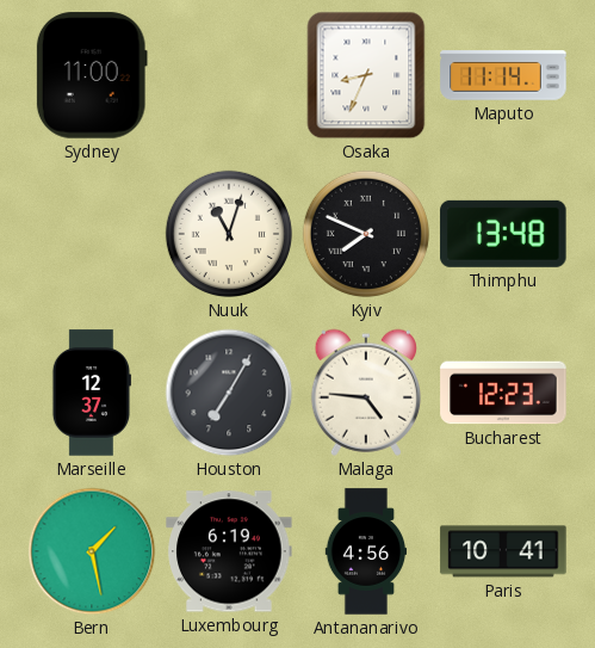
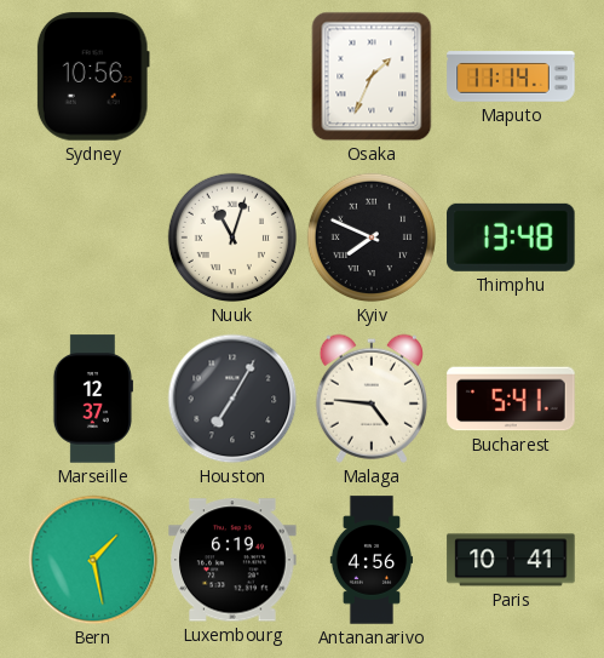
Sydney: 11:00 -> 10:56 (93, 76)
Osaka: 8:34 -> 1:34 (372, 76)
Bucharest: 12:23 -> 5:41 (511, 399)
